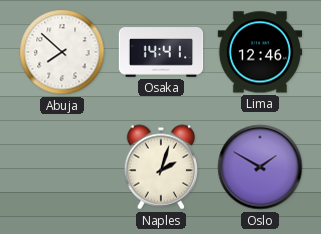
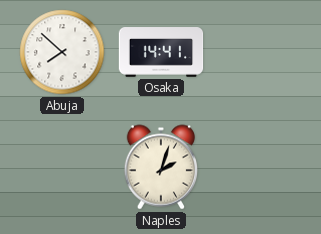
Lima: 12:46 -> none (260, 52)
Oslo: 1:50 -> none (260, 167)
